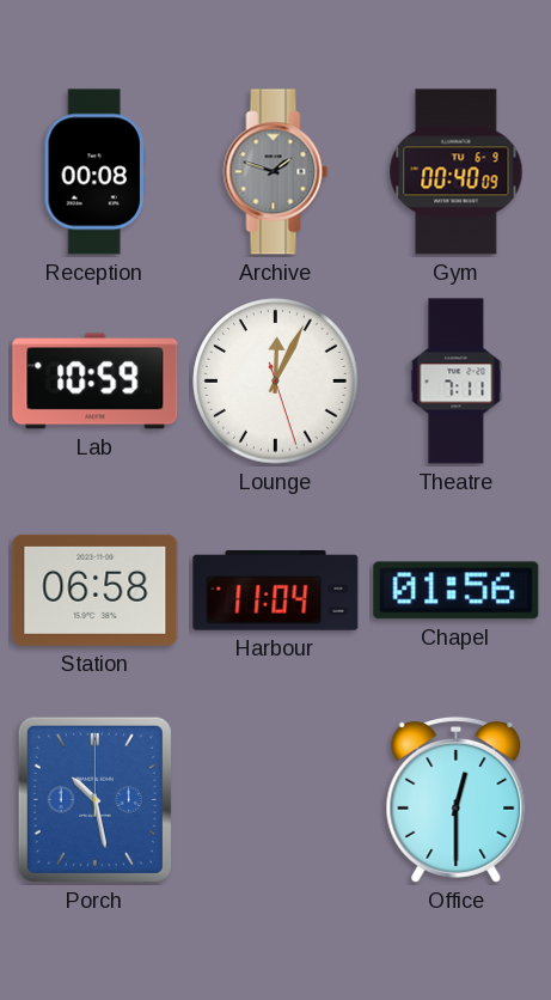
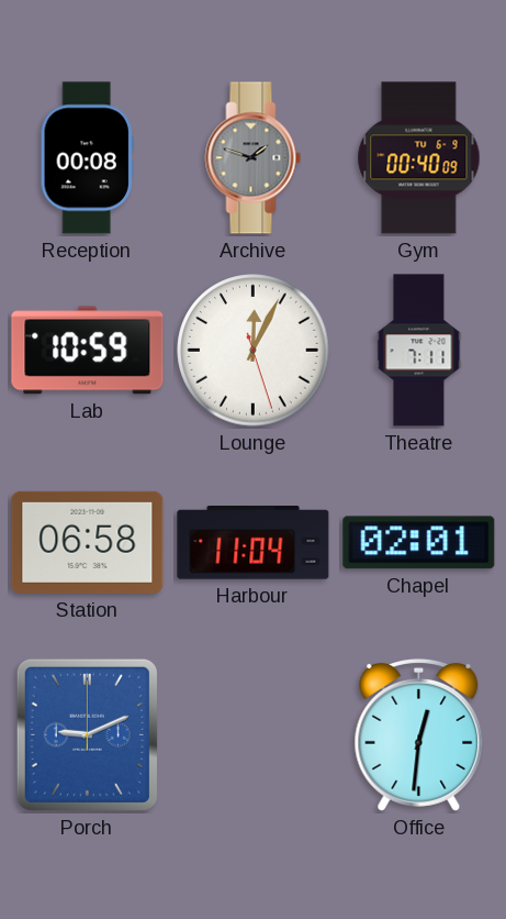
Chapel: 01:56 -> 02:01 (419, 543)
Porch: 10:28 -> 9:11 (87, 734)
Office: 12:30 -> 12:31 (419, 734)
